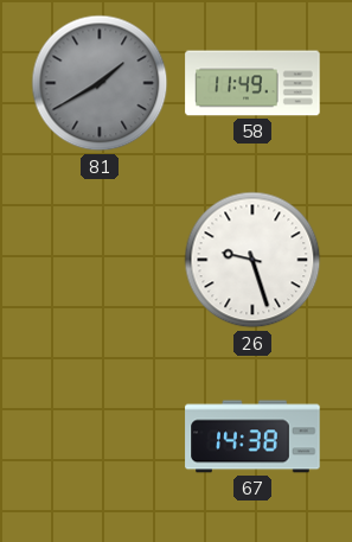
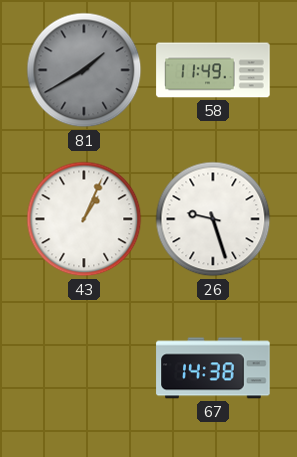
43: none -> 1:04 (84, 219)
